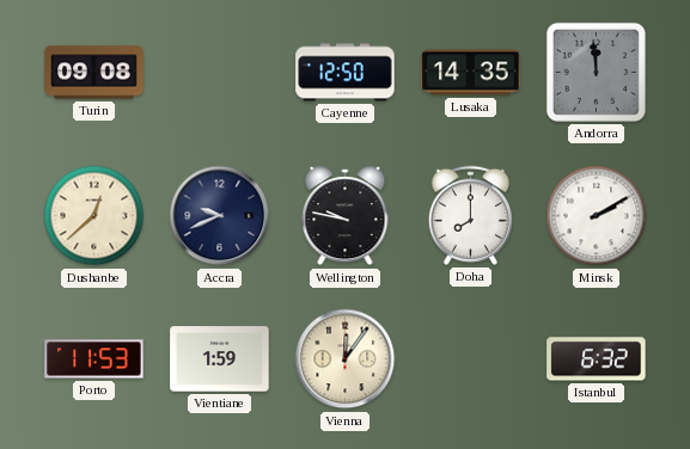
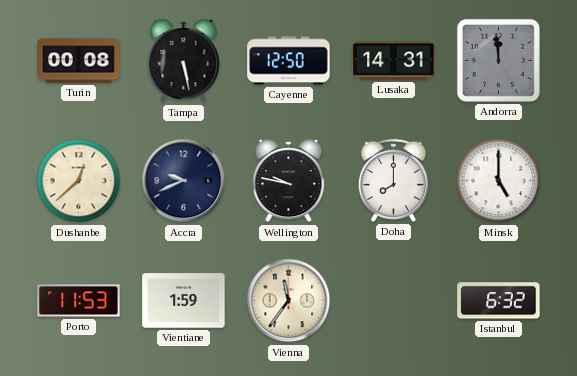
Turin: 09:08 -> 00:08 (79, 61)
Tampa: none -> 5:28 (184, 61)
Lusaka: 14:35 -> 14:31 (394, 61)
Minsk: 2:10 -> 5:00 (499, 181)
Vienna: 12:06 -> 11:36 (289, 301)
